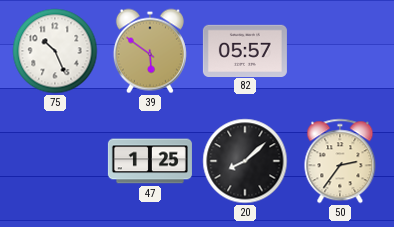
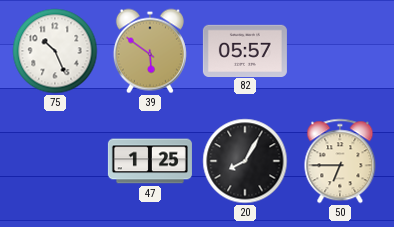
20: 8:08 -> 8:05 (245, 161)
50: 2:36 -> 6:45 (340, 161)
